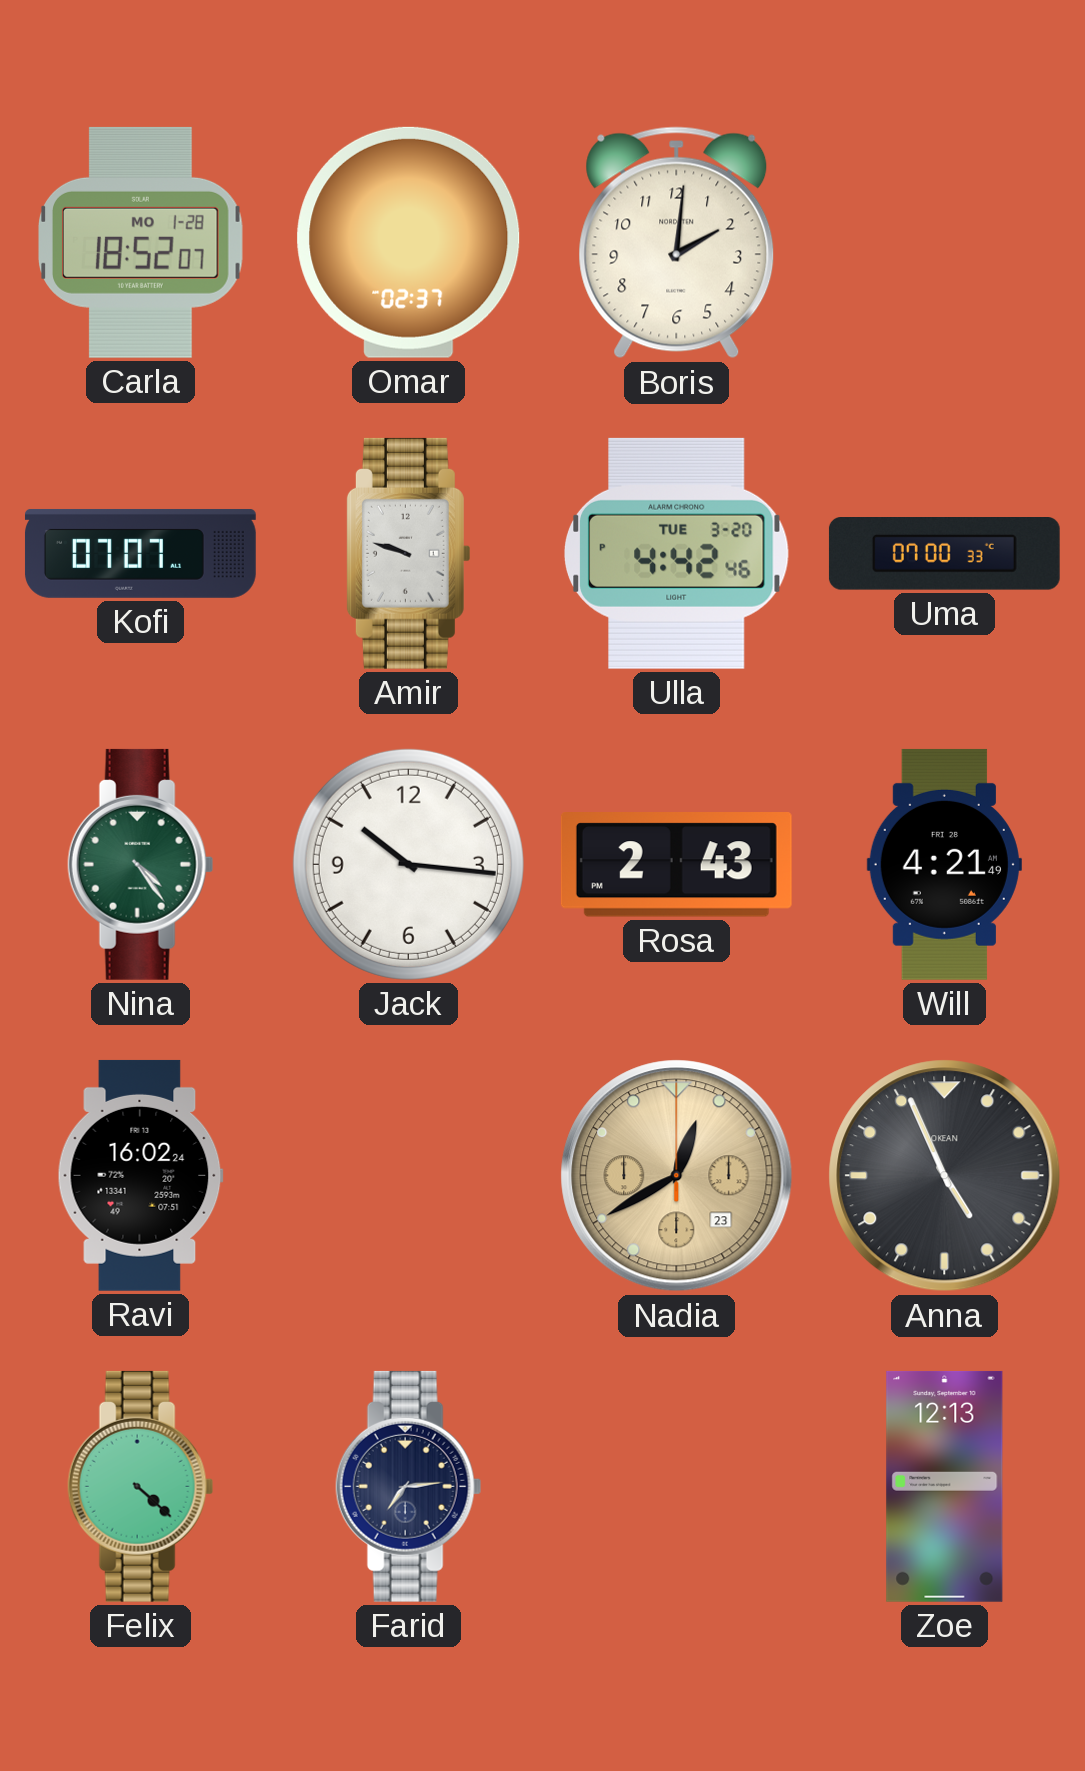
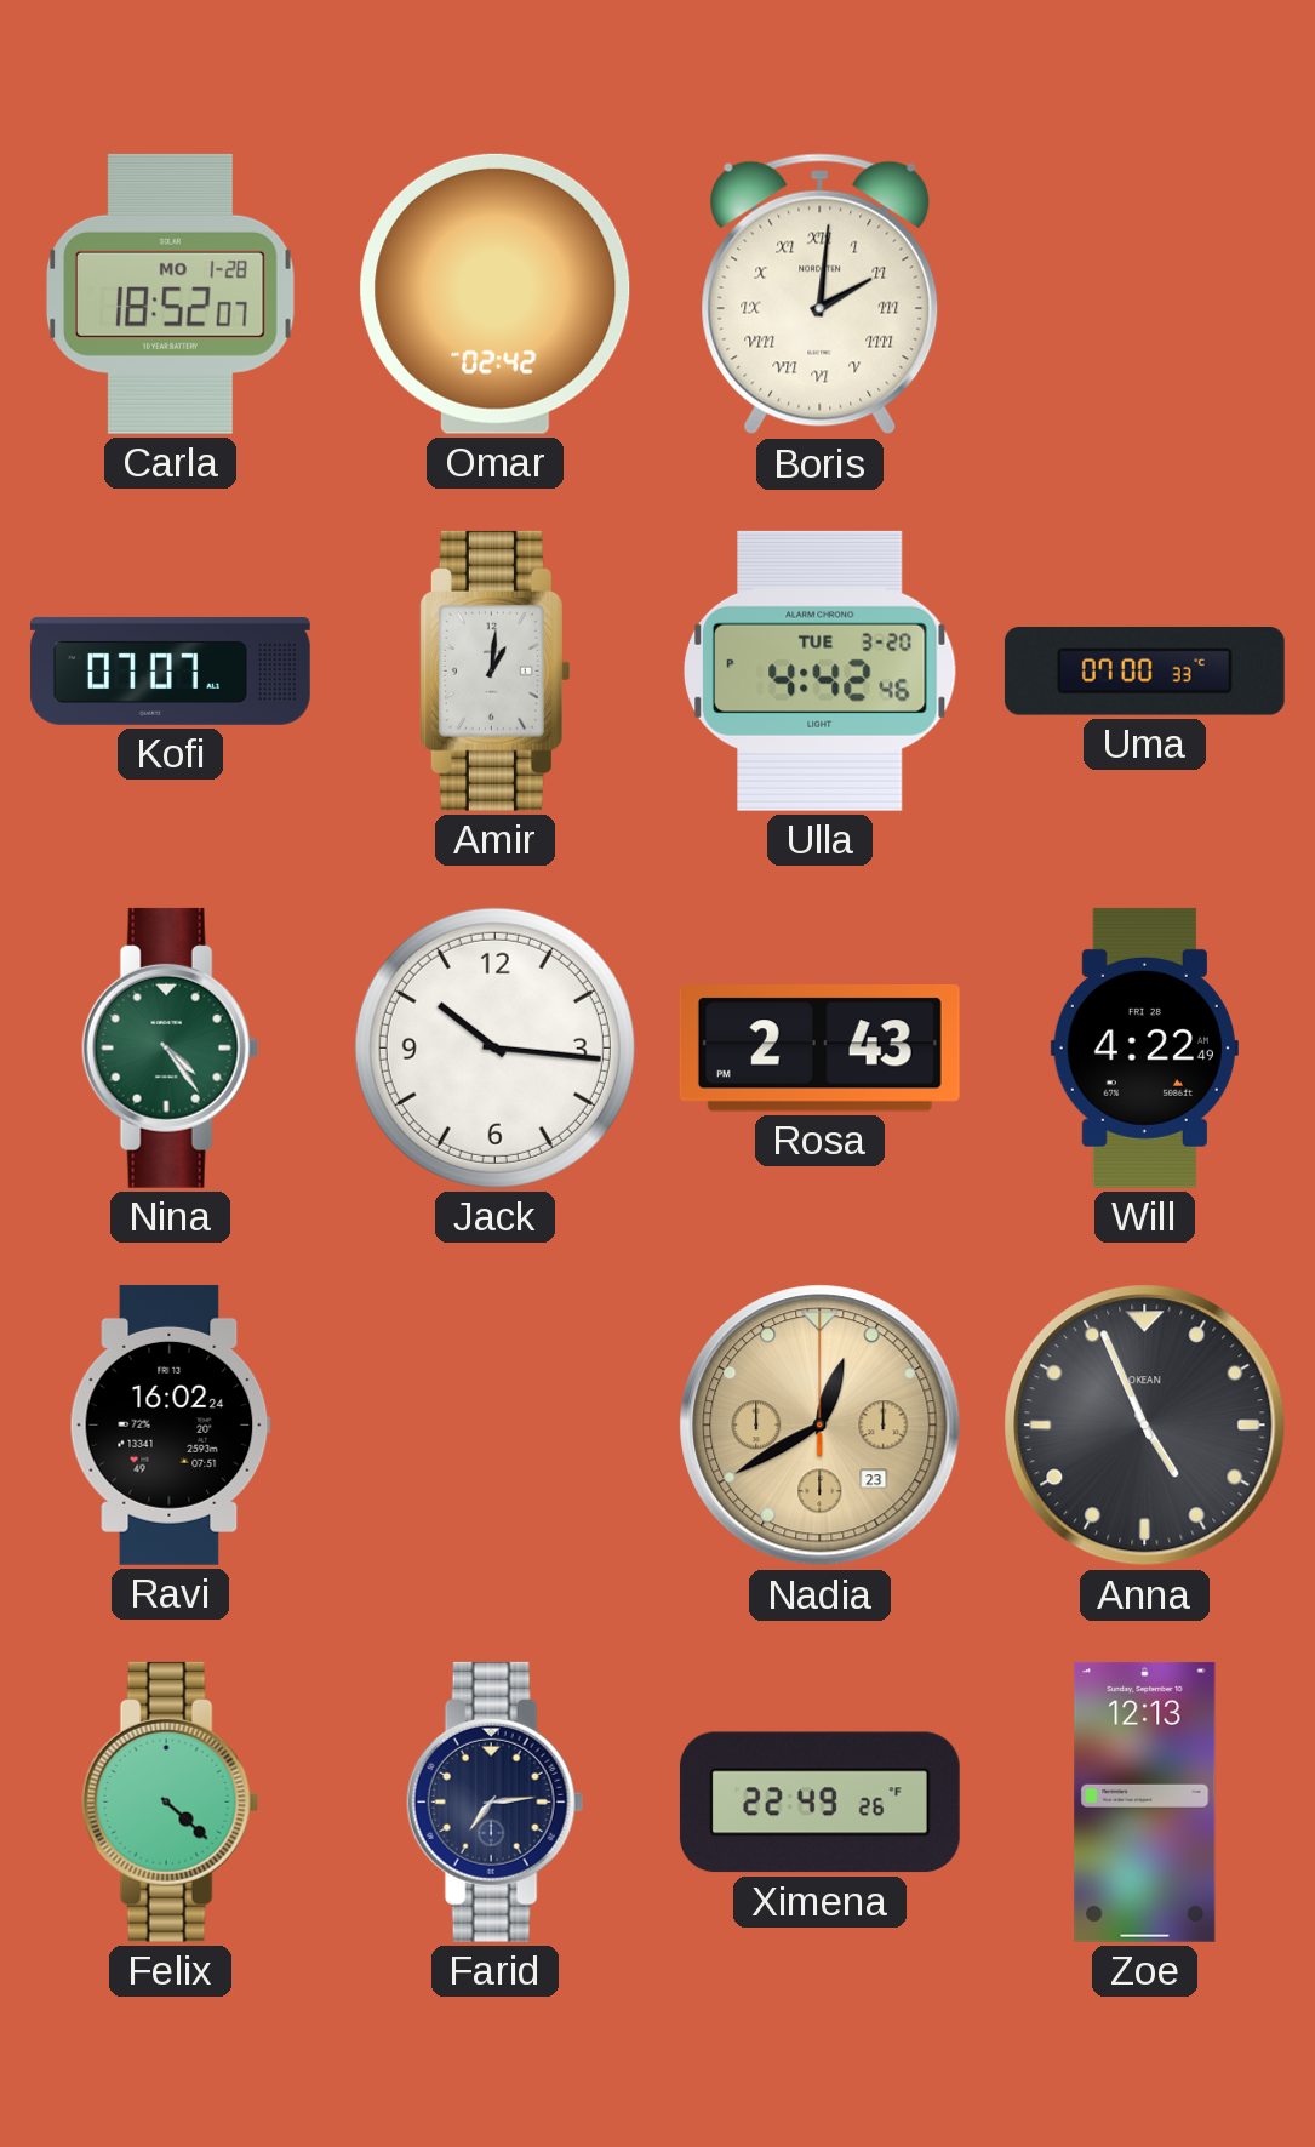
Omar: 02:37 -> 02:42 (496, 293)
Boris numerals: Arabic -> Roman (821, 295)
Amir: 9:48 -> 1:01 (494, 670)
Will: 4:21 -> 4:22 (1144, 1047)
Ximena: none -> 22:49 (819, 1803)
